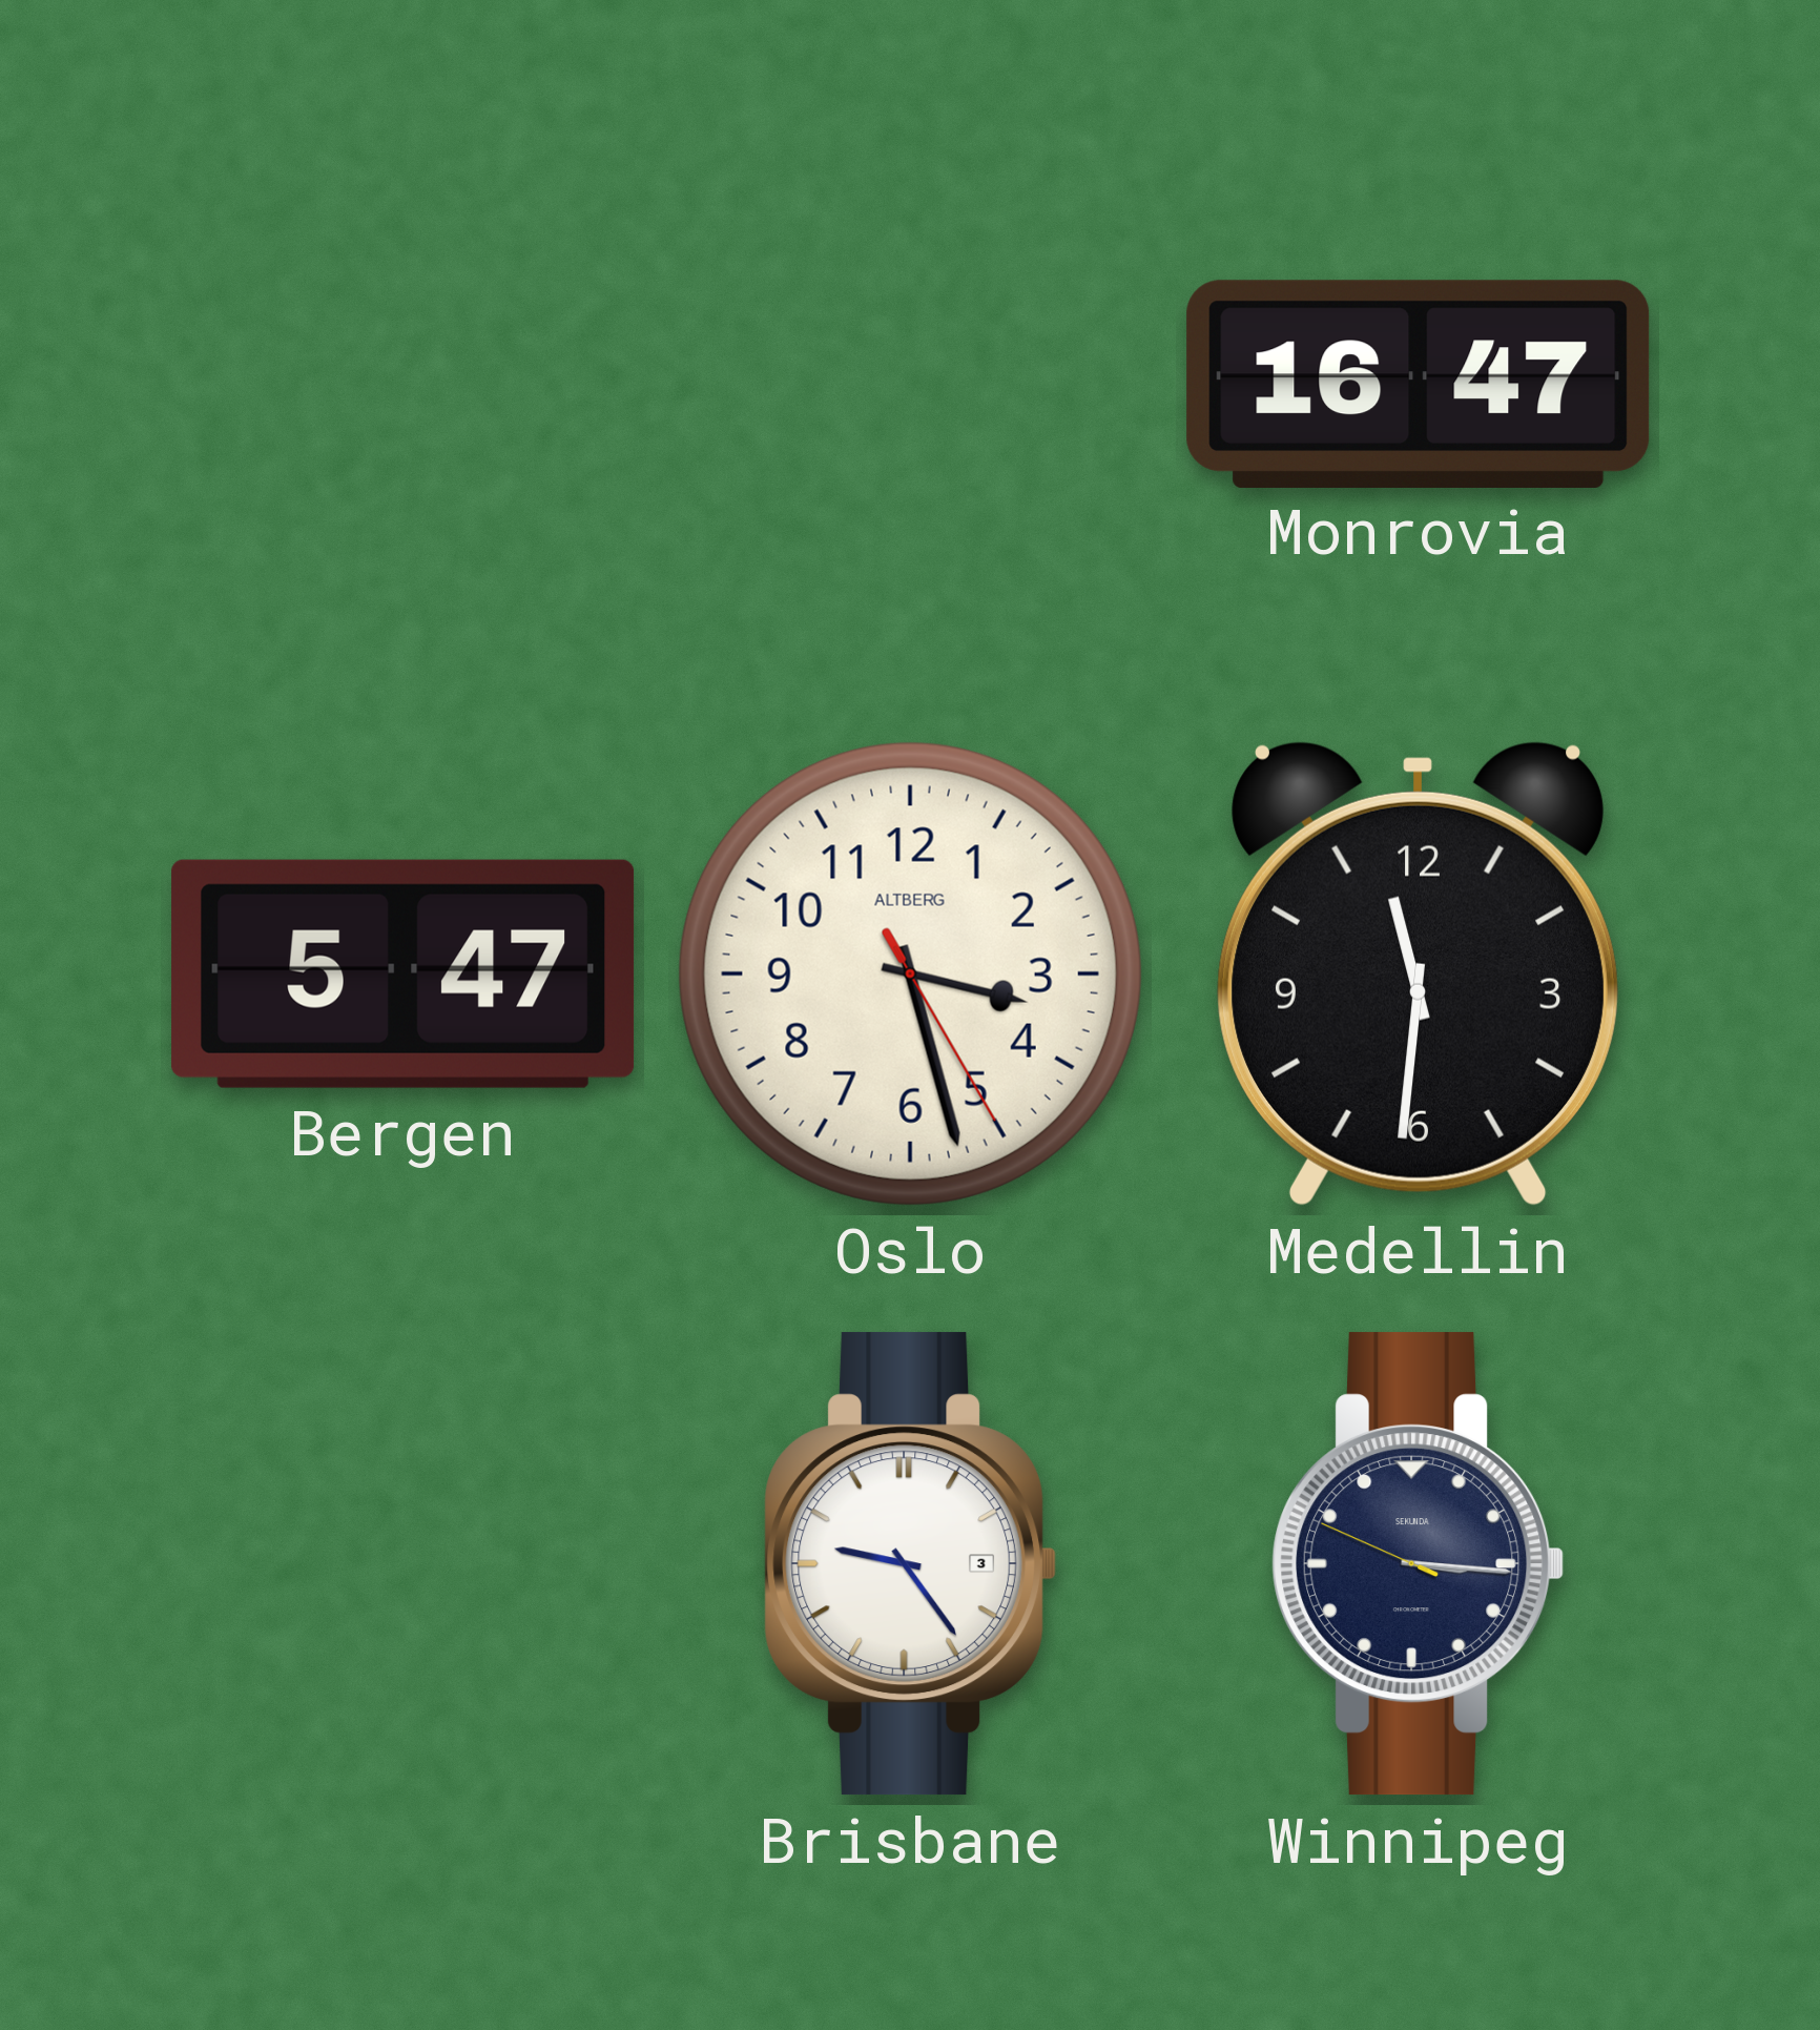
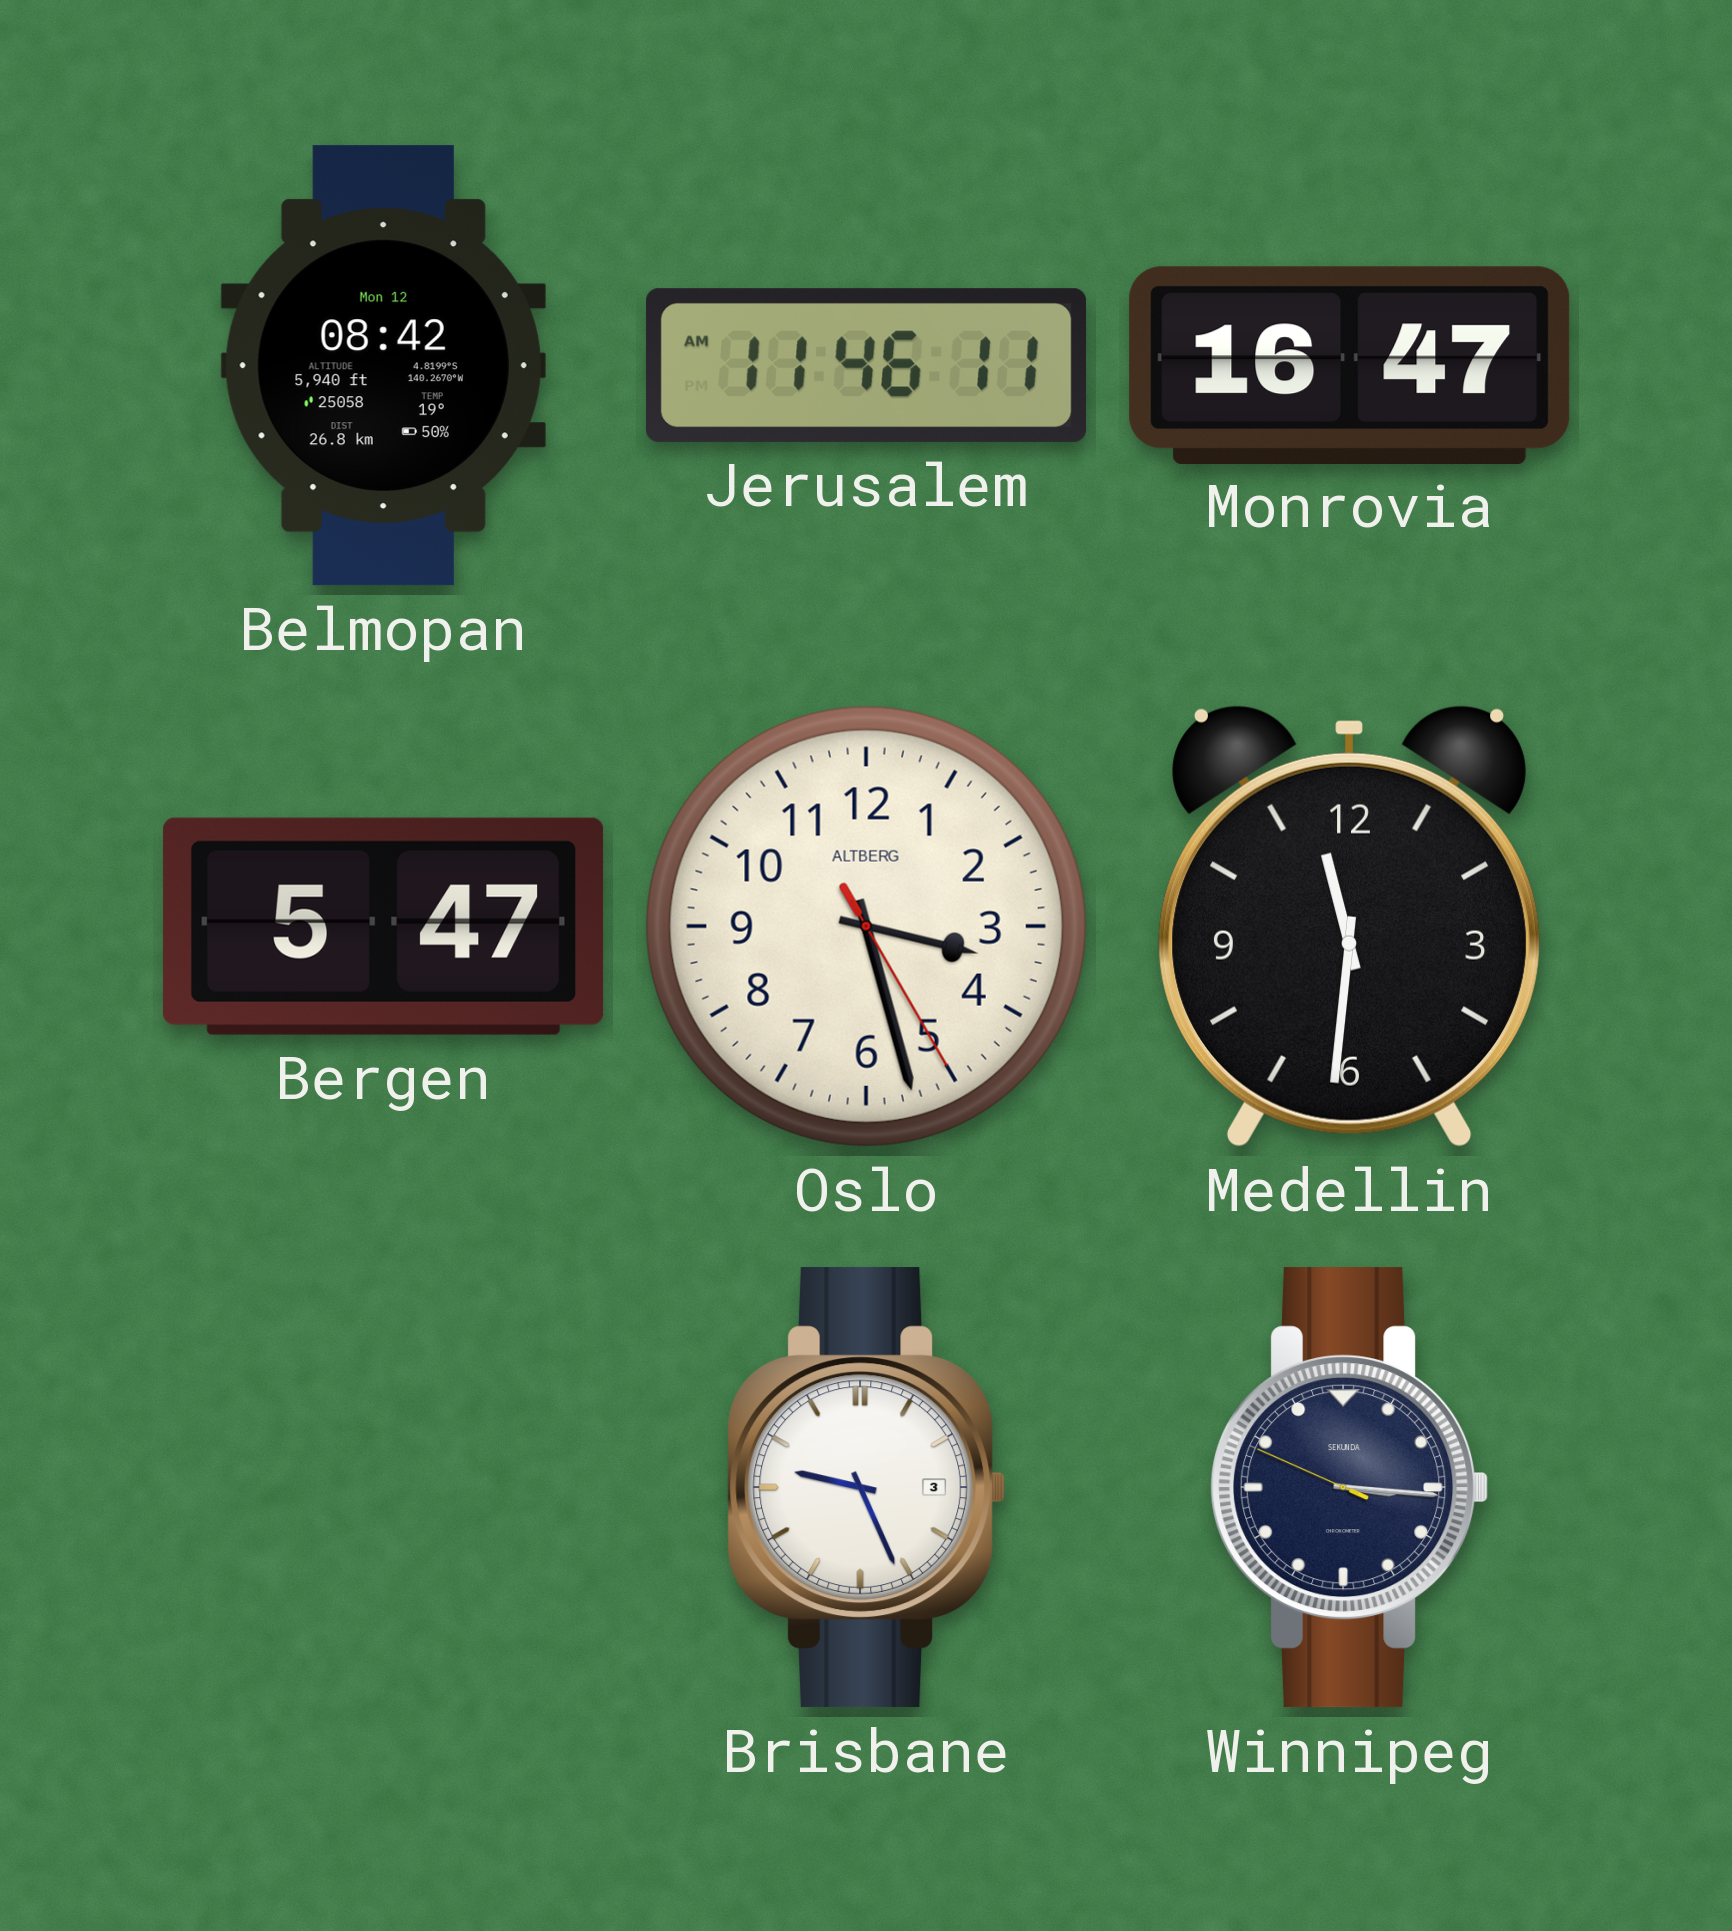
Belmopan: none -> 08:42 (383, 366)
Jerusalem: none -> 11:46 (867, 365)
Brisbane: 9:24 -> 9:26 (867, 1488)
